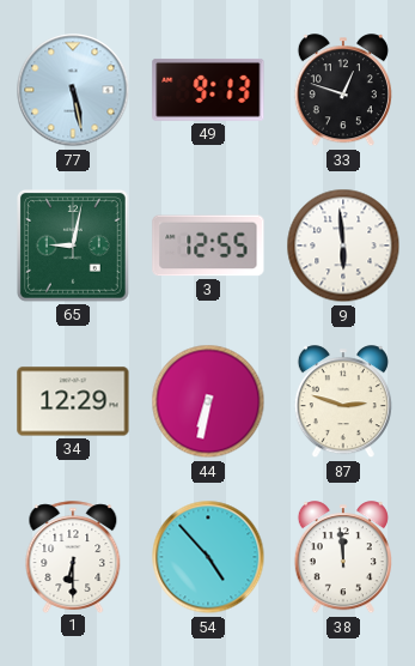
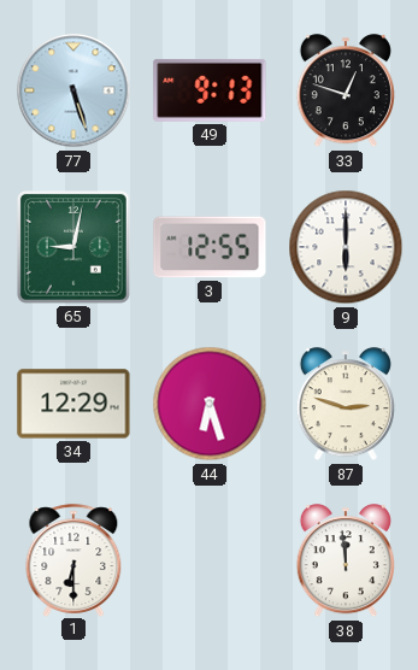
77: 5:28 -> 5:27 (73, 90)
9: 5:59 -> 6:00 (346, 247)
44: 6:32 -> 6:27 (210, 404)
54: 4:53 -> none (208, 557)
